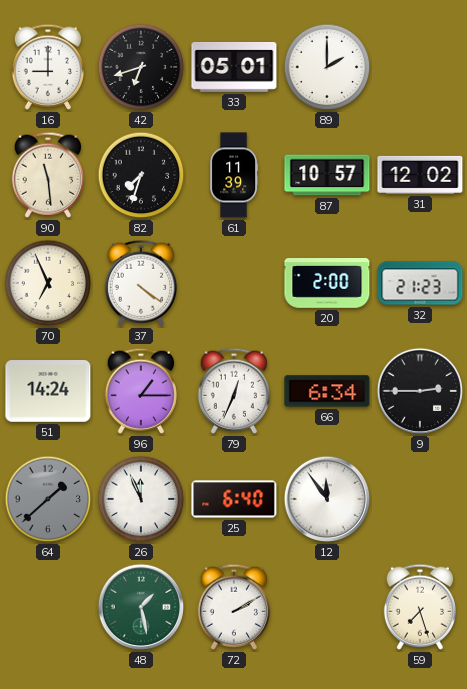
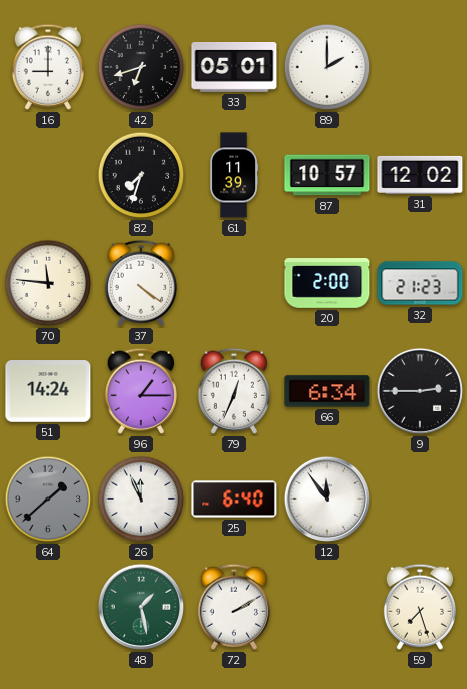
90: 11:29 -> none (47, 175)
70: 6:56 -> 11:46 (48, 283)
